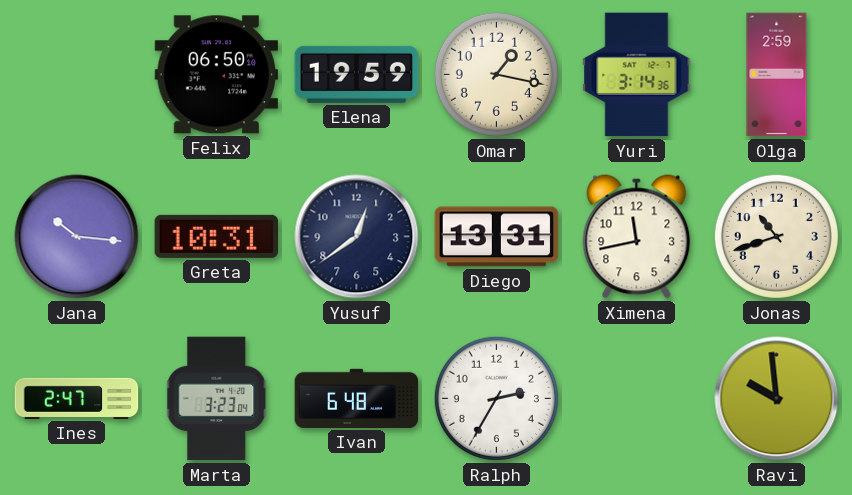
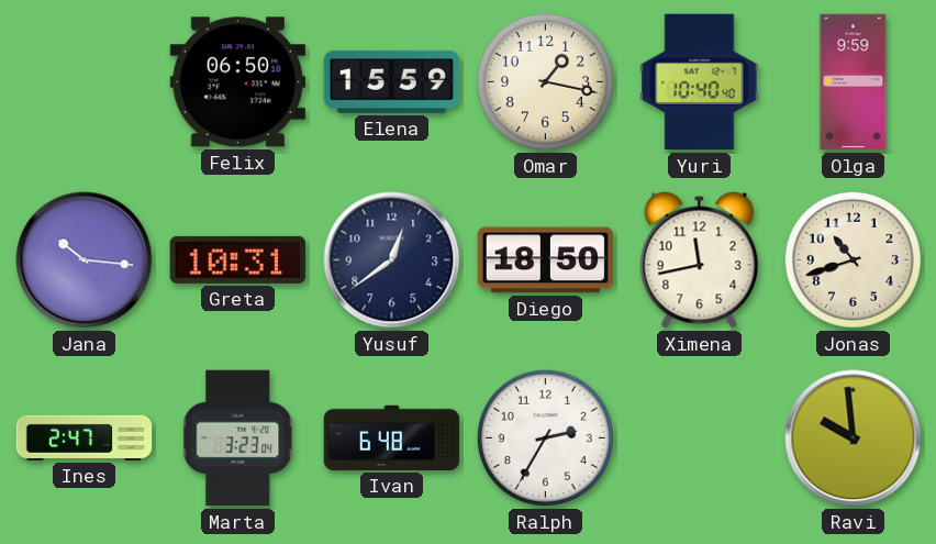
Elena: 19:59 -> 15:59 (392, 81)
Yuri: 3:14 -> 10:40 (700, 82)
Olga: 2:59 -> 9:59 (854, 82)
Diego: 13:31 -> 18:50 (546, 260)
